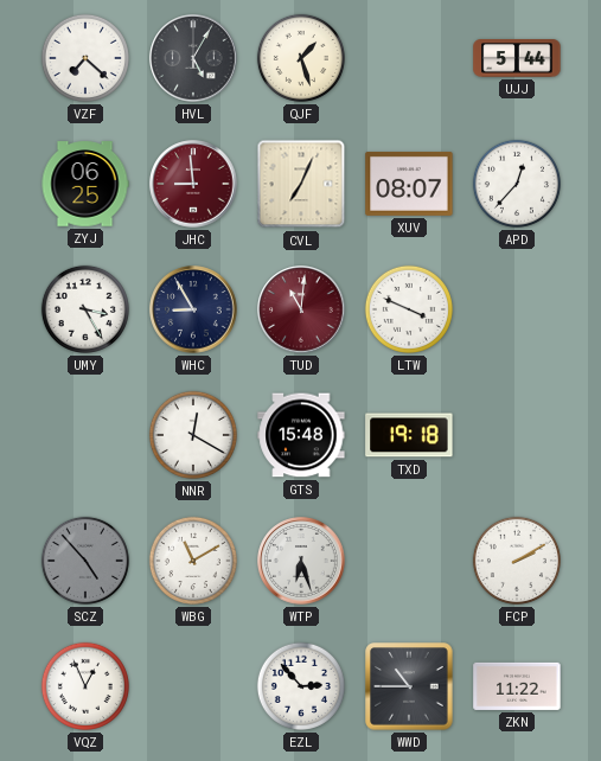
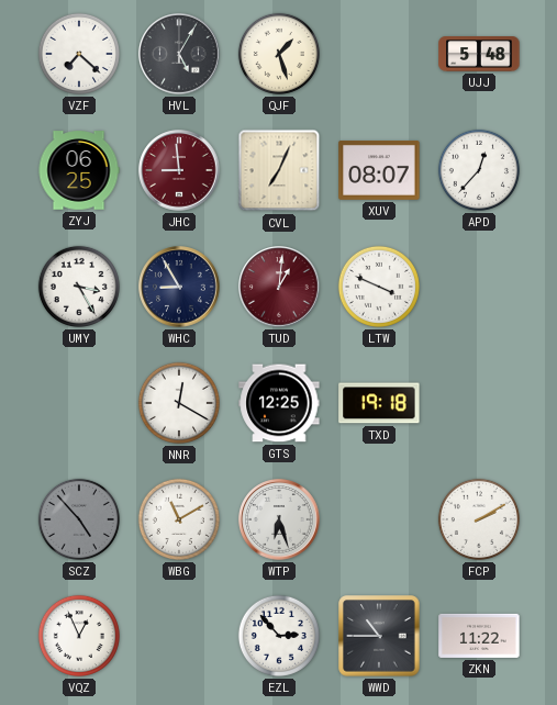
UJJ: 5:44 -> 5:48 (479, 54)
TUD: 11:01 -> 1:01 (279, 287)
GTS: 15:48 -> 12:25 (279, 403)
